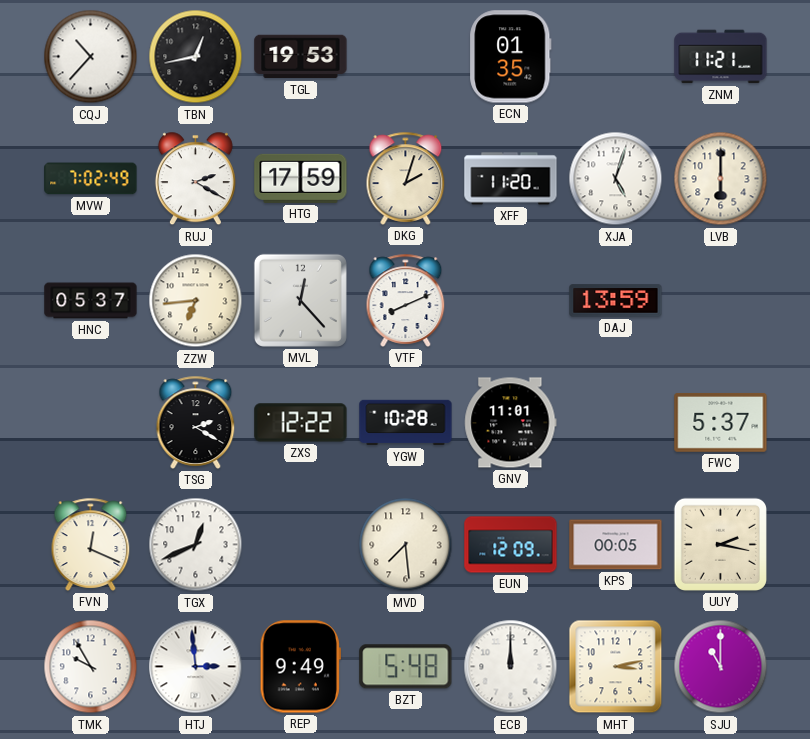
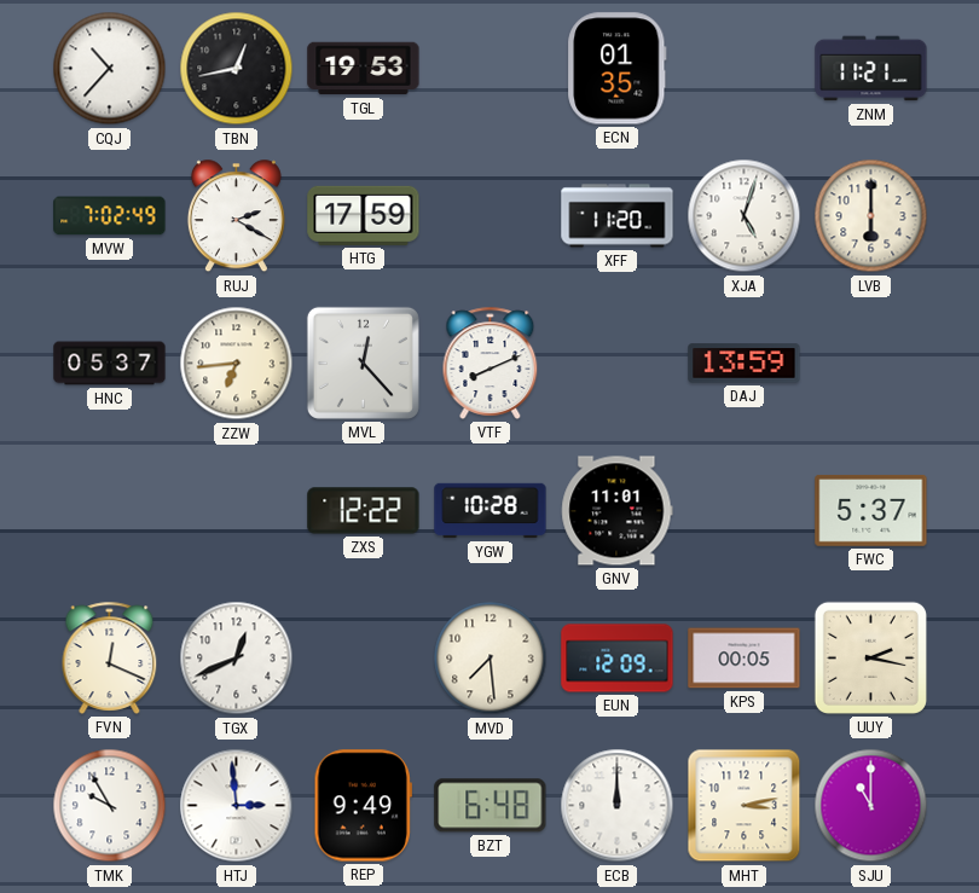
DKG: 2:03 -> none (406, 178)
TSG: 2:20 -> none (196, 422)
BZT: 5:48 -> 6:48 (491, 806)
